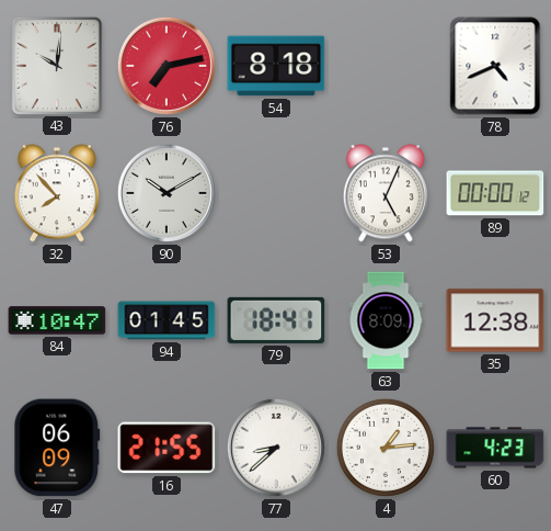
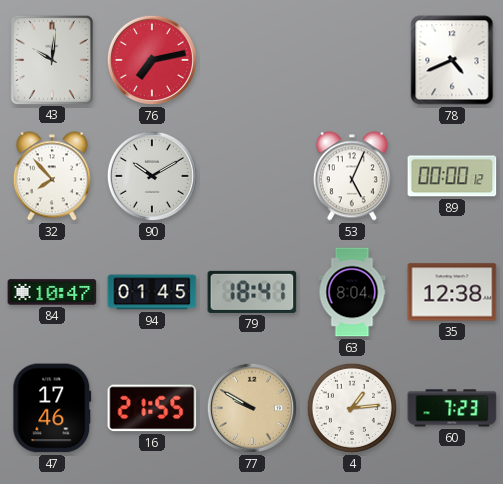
54: 8:18 -> none (276, 66)
63: 8:09 -> 8:04 (352, 292)
47: 06:09 -> 17:46 (52, 408)
77: 8:38 -> 9:50 (252, 408)
77 dial: white -> champagne (252, 408)
60: 4:23 -> 7:23 (452, 408)
